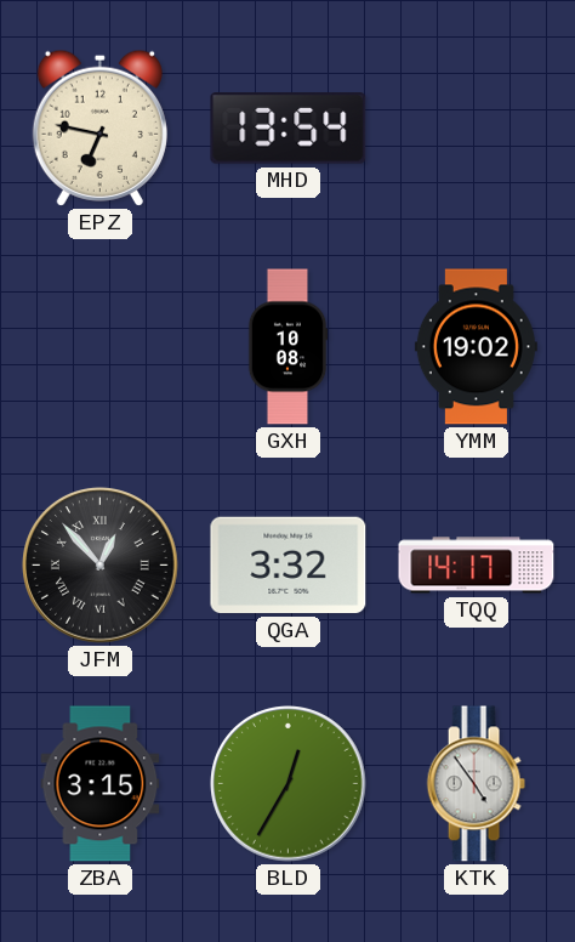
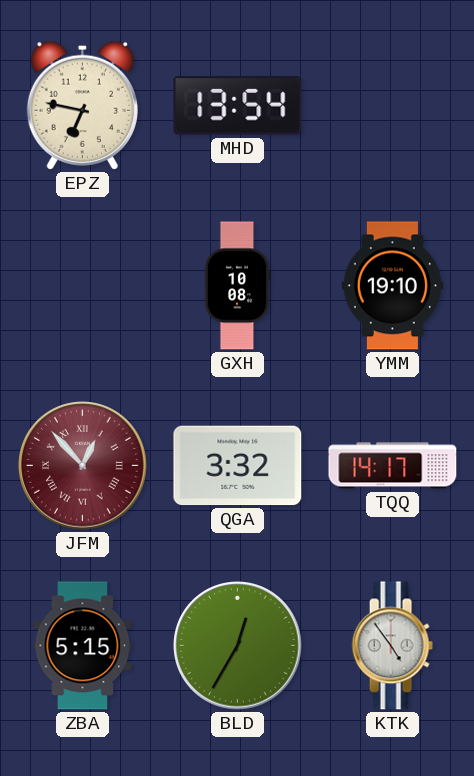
YMM: 19:02 -> 19:10 (392, 286)
JFM dial: black -> burgundy (83, 466)
ZBA: 3:15 -> 5:15 (83, 646)
